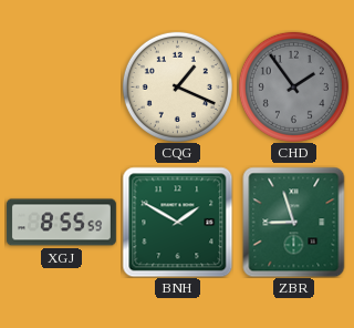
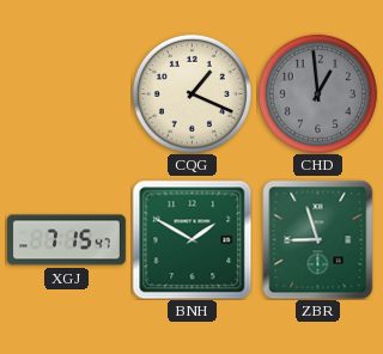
CHD: 1:54 -> 12:59 (317, 93)
XGJ: 8:55 -> 7:15 (66, 240)
